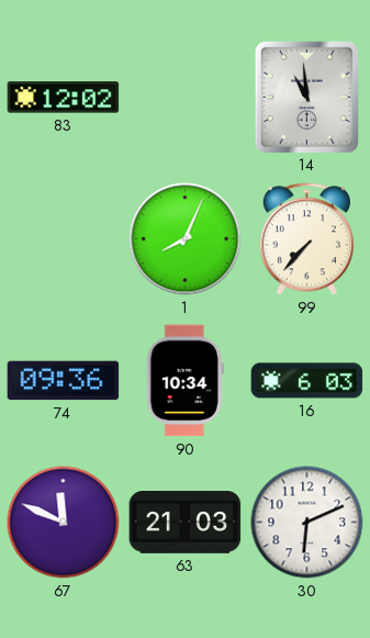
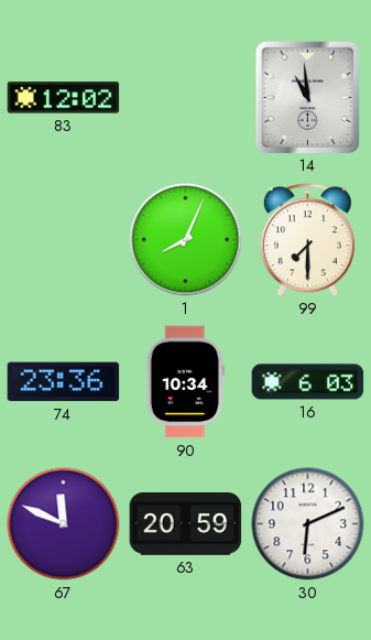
99: 7:37 -> 7:30 (307, 240)
74: 09:36 -> 23:36 (64, 382)
63: 21:03 -> 20:59 (186, 524)
